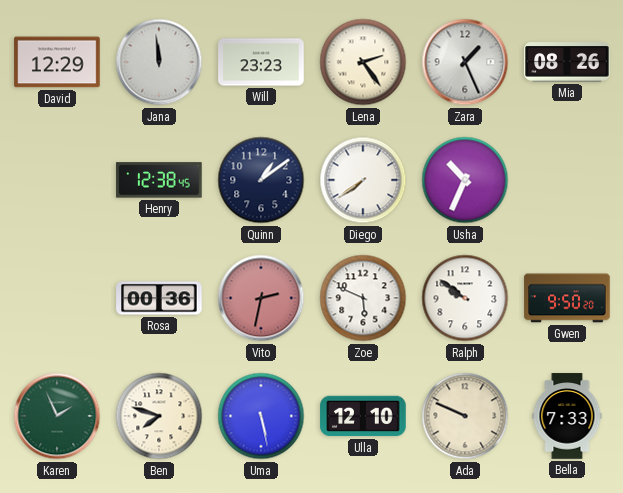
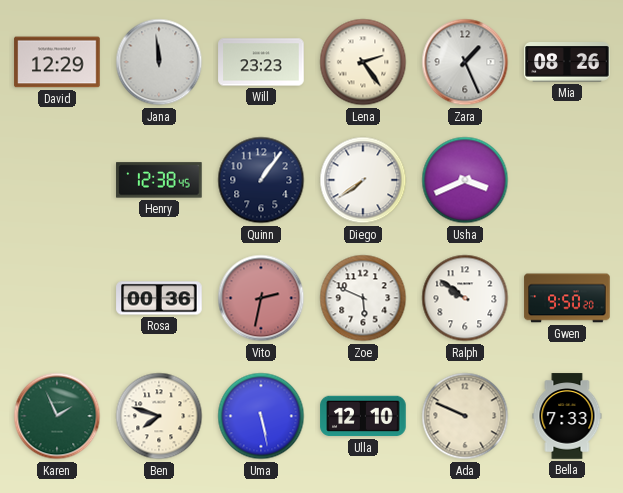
Quinn: 1:09 -> 1:06 (261, 180)
Usha: 10:34 -> 3:41 (465, 180)
